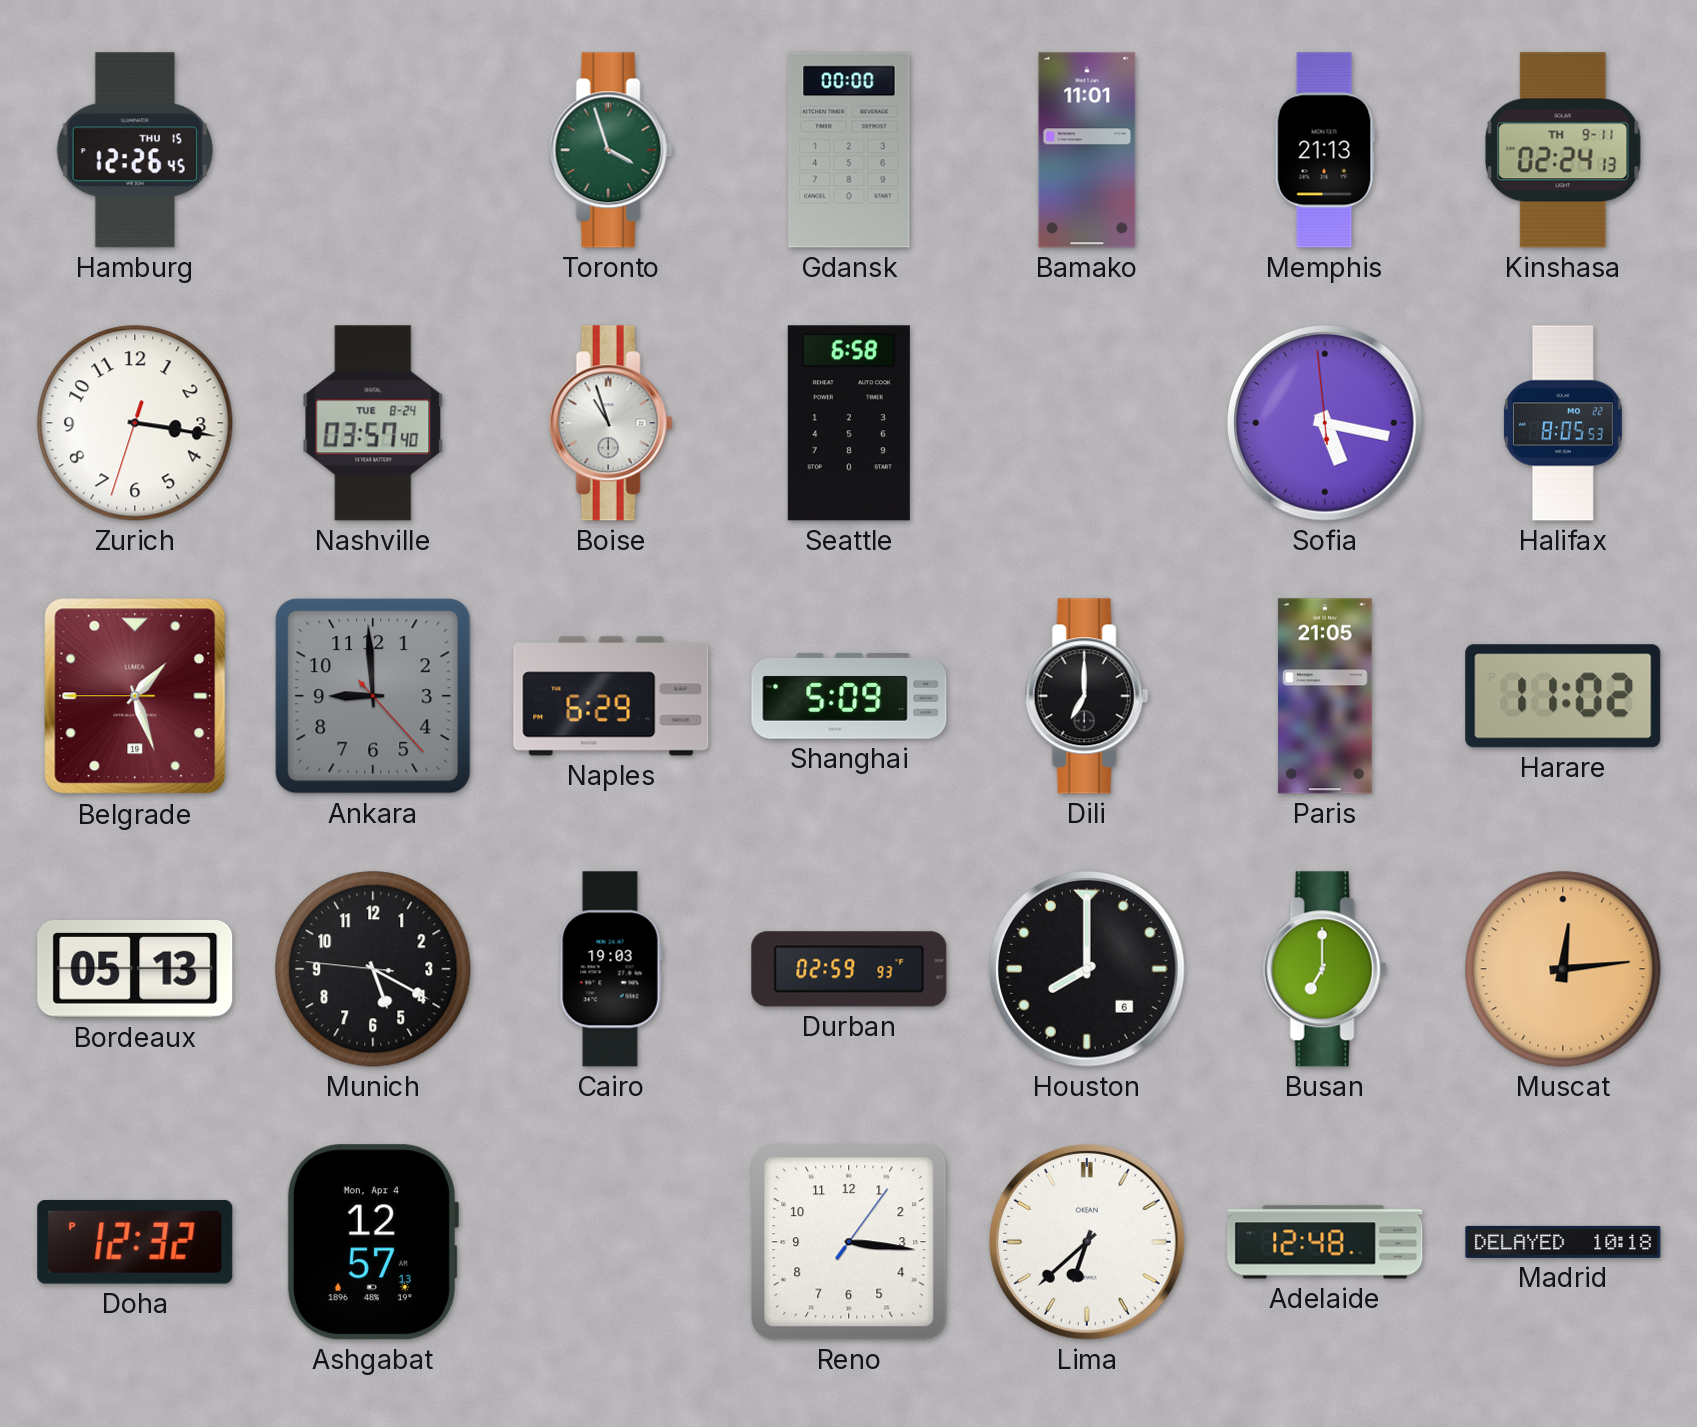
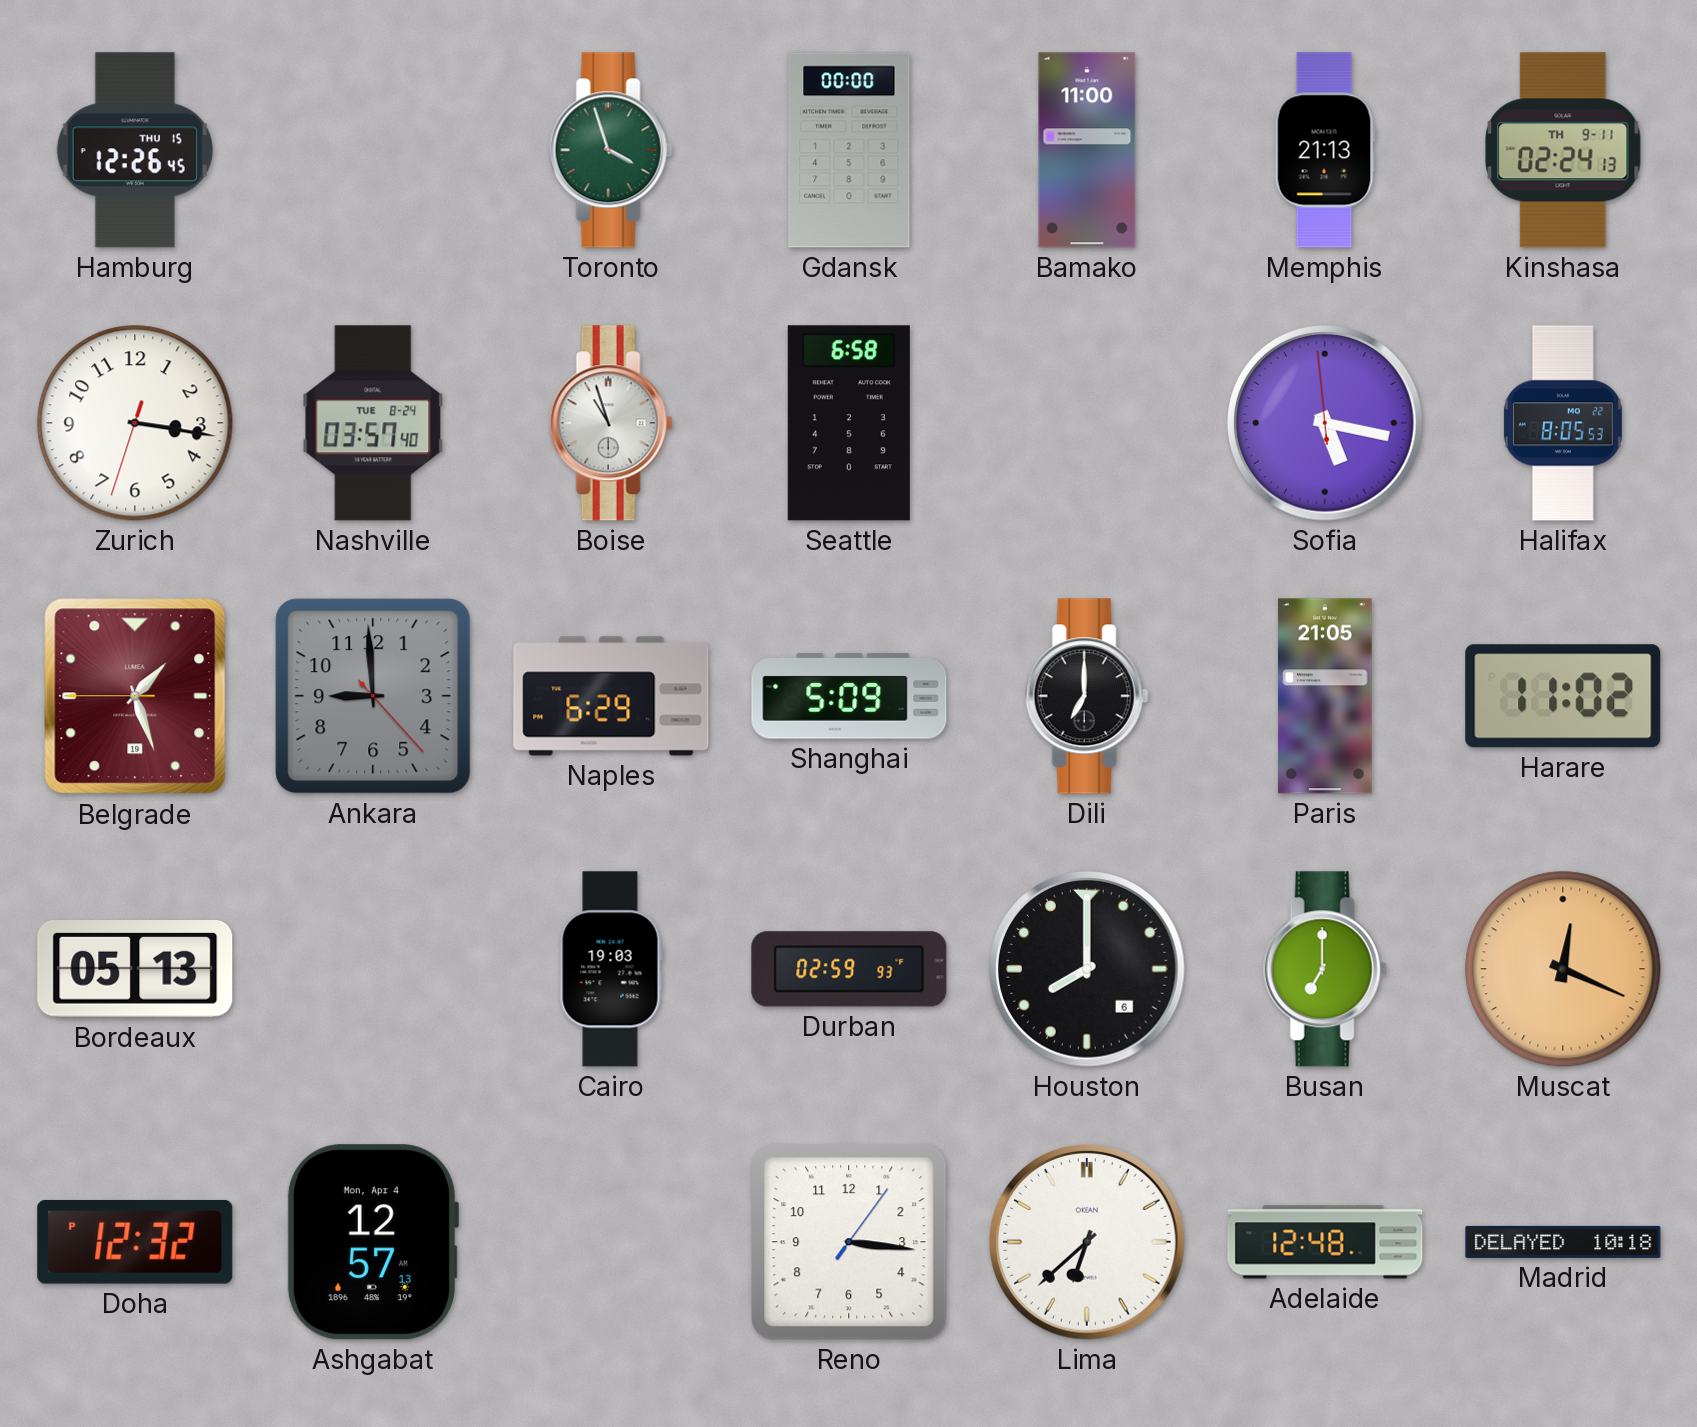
Bamako: 11:01 -> 11:00 (1087, 150)
Munich: 5:19 -> none (373, 969)
Muscat: 12:14 -> 12:19 (1563, 969)
